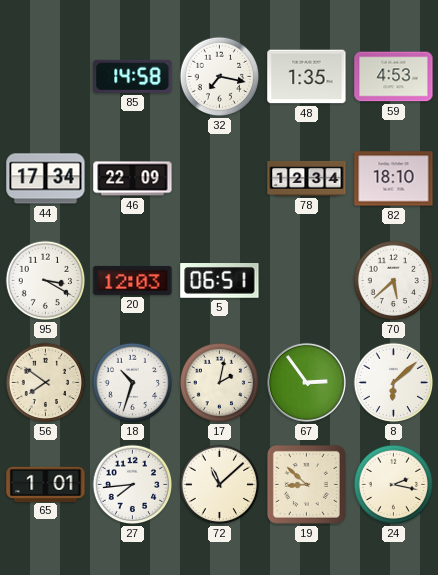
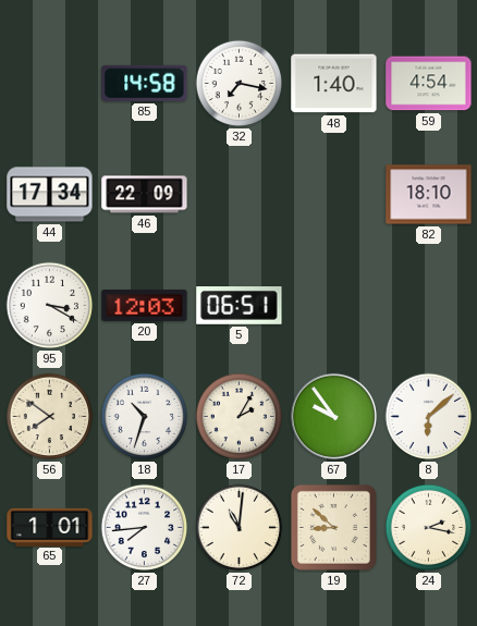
48: 1:35 -> 1:40 (334, 84)
59: 4:53 -> 4:54 (429, 84)
78: 12:34 -> none (307, 178)
70: 5:38 -> none (394, 281)
17: 2:02 -> 2:05 (240, 417)
67: 2:54 -> 9:54 (333, 416)
72: 11:08 -> 11:01 (240, 528)
